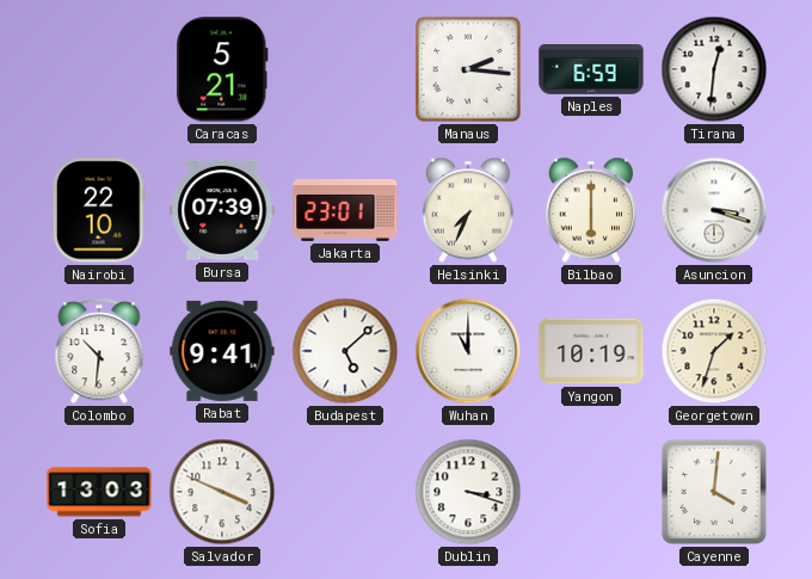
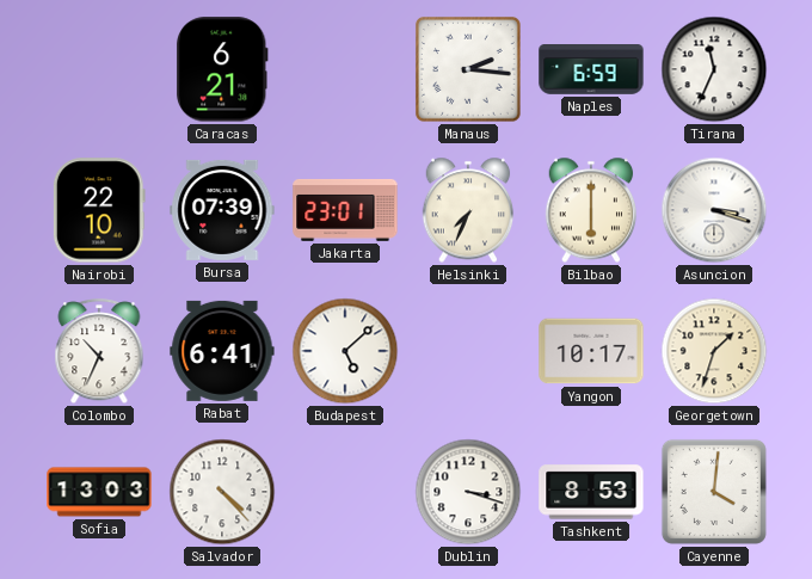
Caracas: 5:21 -> 6:21 (223, 69)
Tirana: 12:31 -> 11:34 (714, 69)
Colombo: 10:31 -> 10:34 (99, 352)
Rabat: 9:41 -> 6:41 (222, 351)
Wuhan: 11:00 -> none (468, 351)
Yangon: 10:19 -> 10:17 (591, 351)
Salvador: 3:49 -> 4:23 (222, 492)
Tashkent: none -> 8:53 (591, 492)
